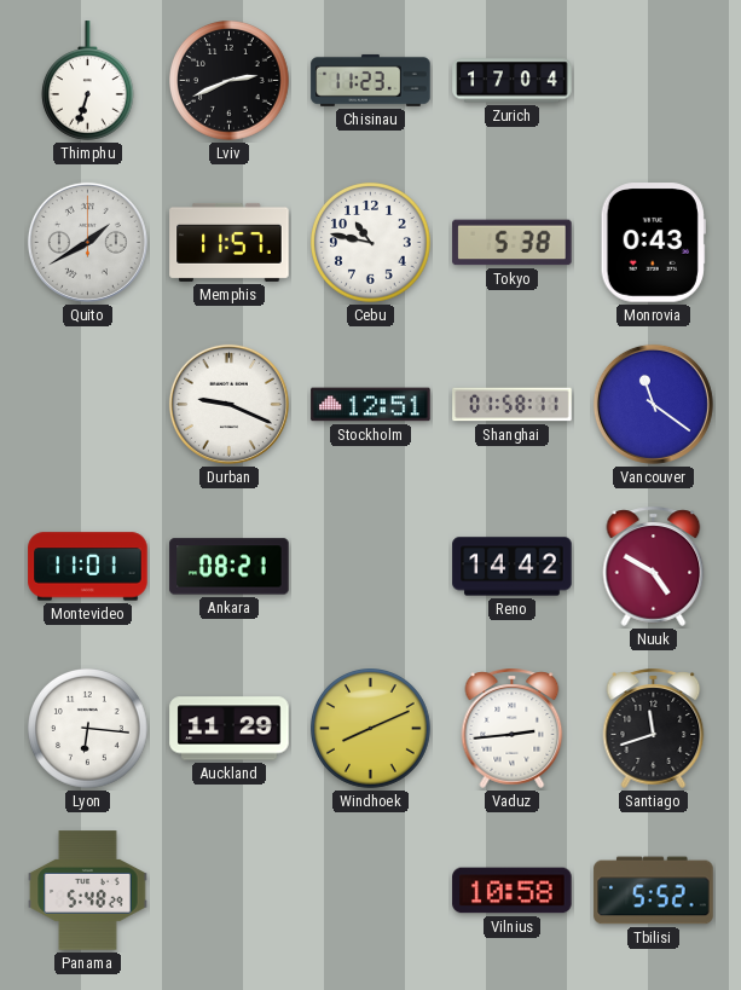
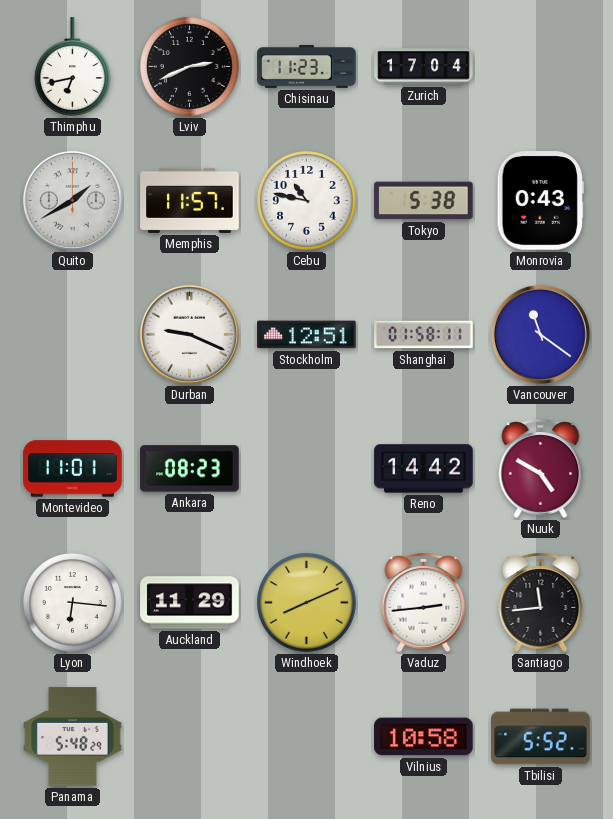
Thimphu: 6:33 -> 6:43 (73, 67)
Ankara: 08:21 -> 08:23 (190, 469)
Santiago: 11:42 -> 11:44 (541, 602)
